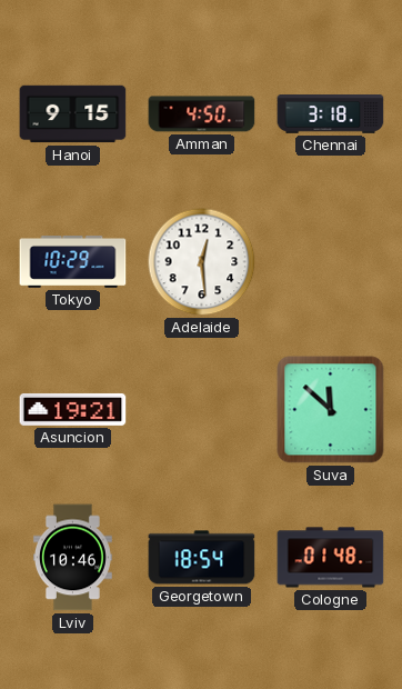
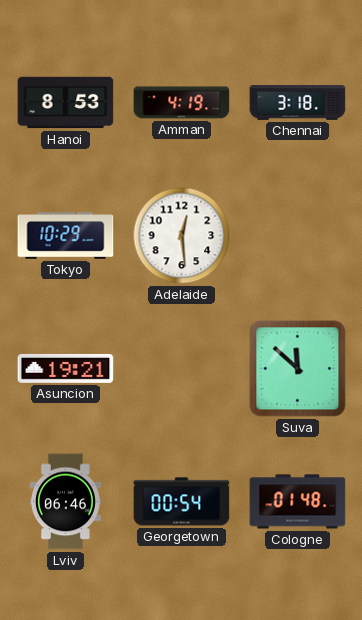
Hanoi: 9:15 -> 8:53 (66, 103)
Amman: 4:50 -> 4:19 (182, 103)
Lviv: 10:46 -> 06:46 (65, 502)
Georgetown: 18:54 -> 00:54 (182, 502)
